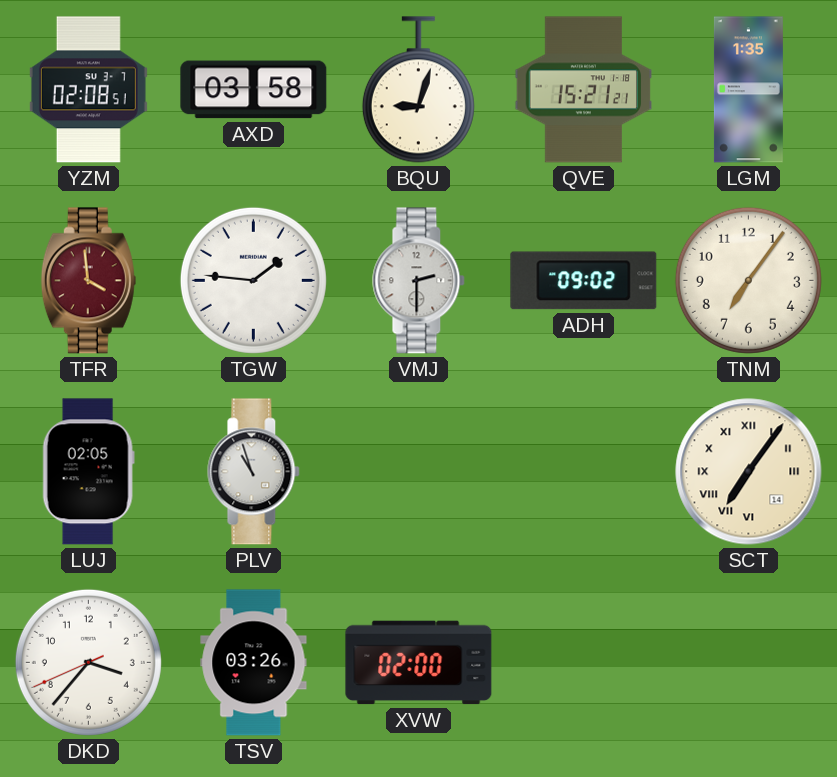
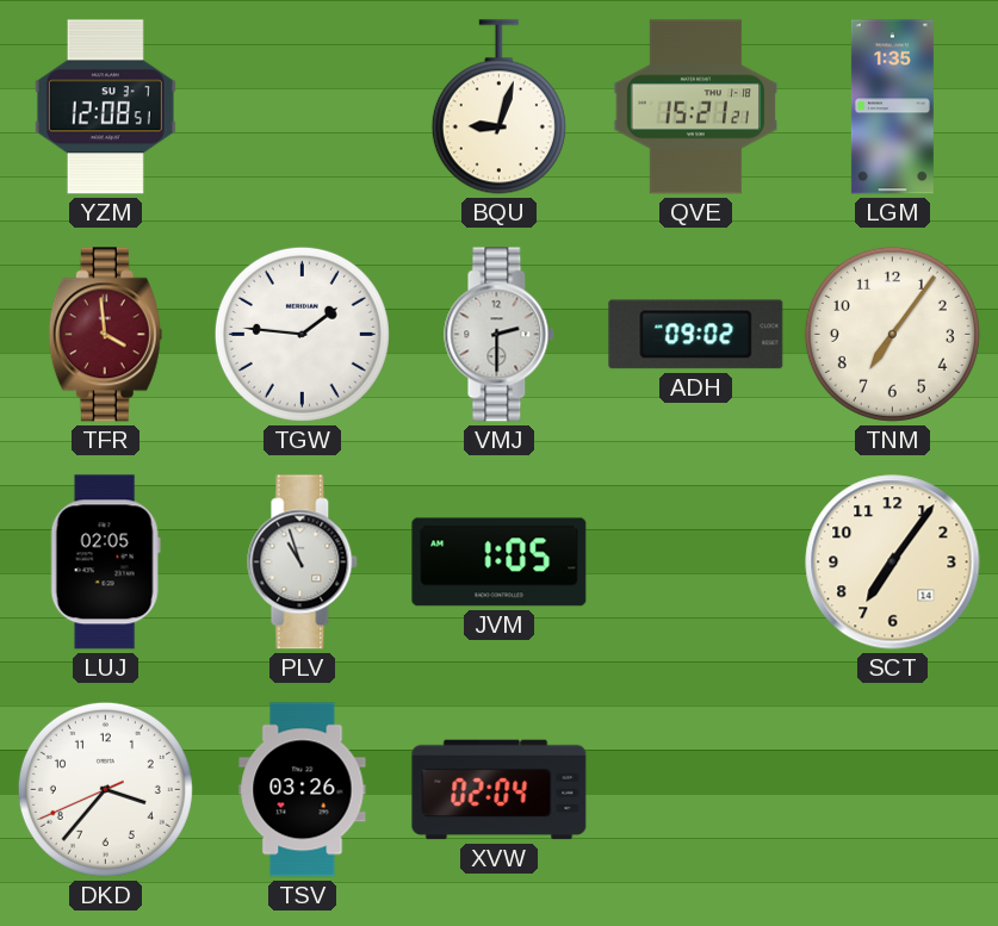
YZM: 02:08 -> 12:08 (105, 107)
AXD: 03:58 -> none (254, 90)
JVM: none -> 1:05 (500, 563)
SCT numerals: Roman -> Arabic (893, 563)
XVW: 02:00 -> 02:04 (500, 790)
